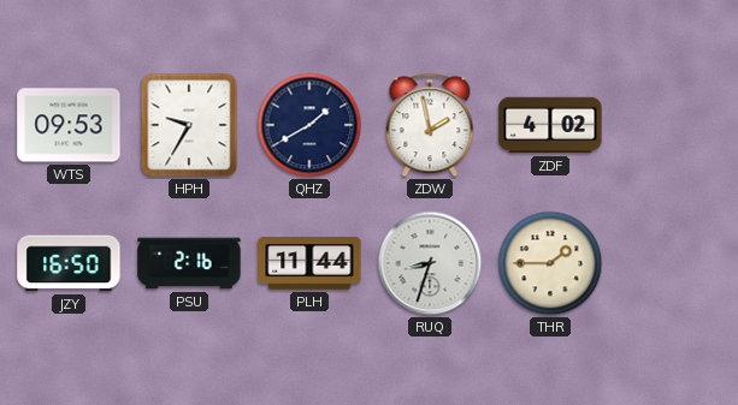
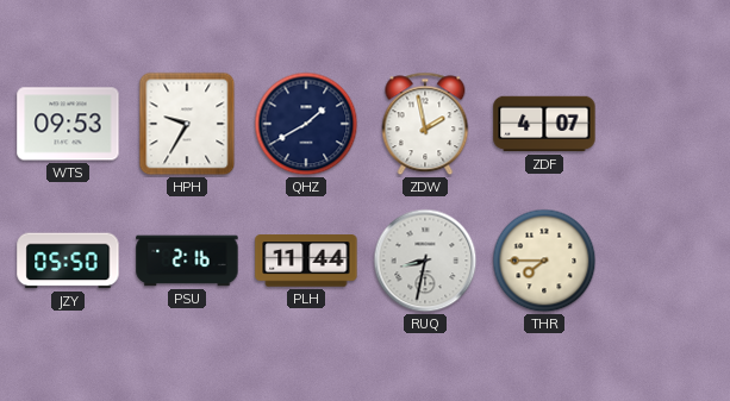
ZDF: 4:02 -> 4:07 (544, 124)
JZY: 16:50 -> 05:50 (68, 261)
RUQ: 8:33 -> 8:32 (425, 261)
THR: 1:45 -> 7:45 (544, 261)
